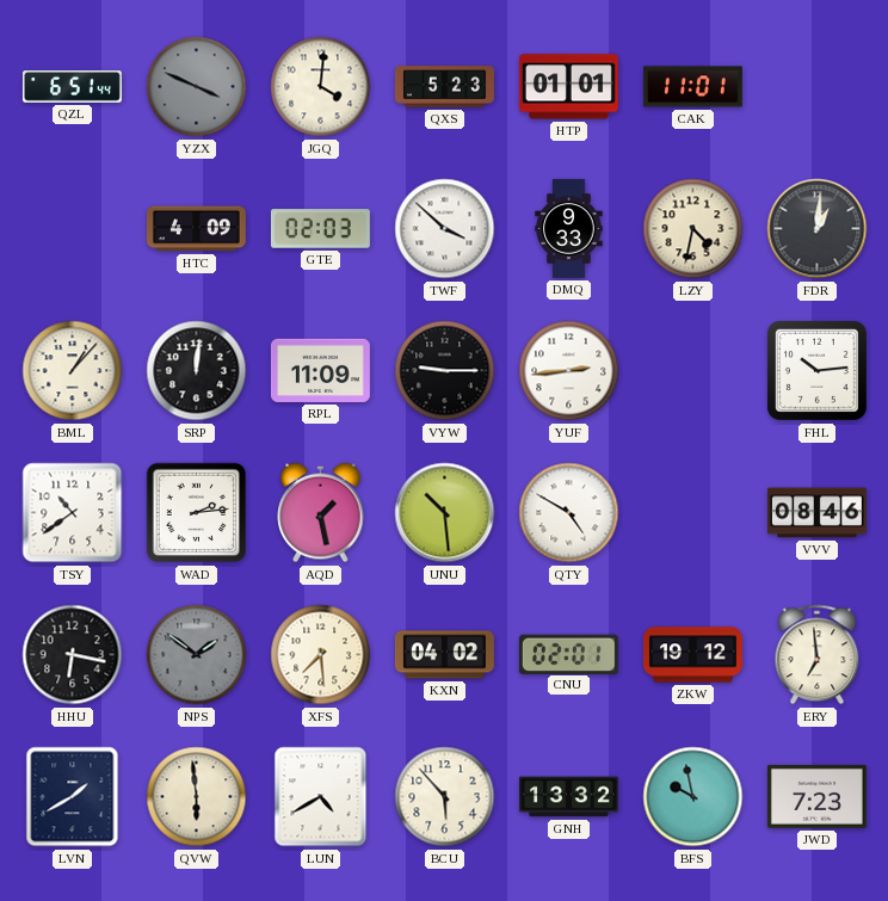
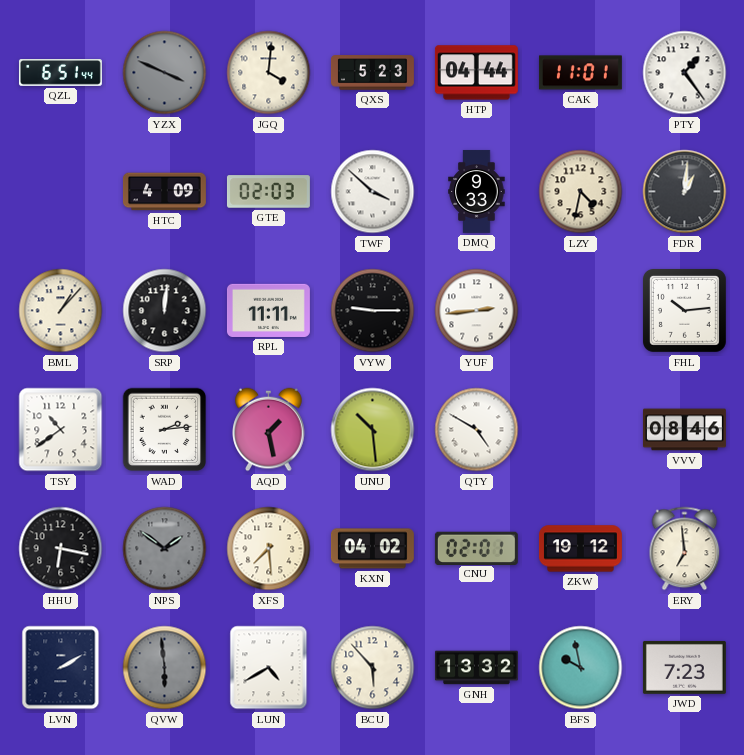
HTP: 01:01 -> 04:44 (476, 73)
PTY: none -> 1:24 (685, 73)
RPL: 11:09 -> 11:11 (268, 310)
LVN: 1:40 -> 2:10 (61, 668)
QVW dial: cream -> grey (165, 668)
